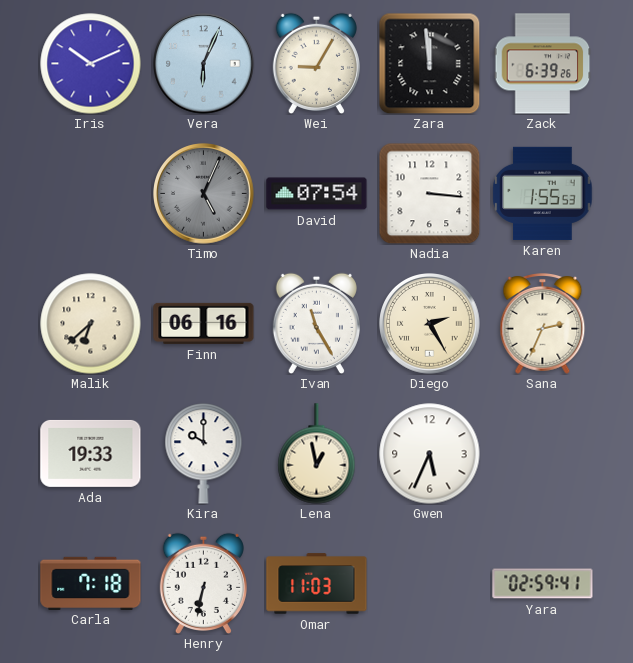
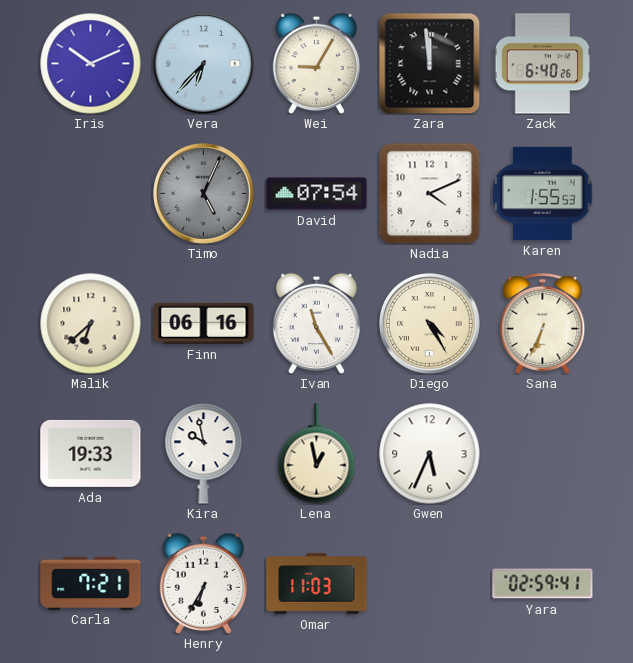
Vera: 6:04 -> 6:37 (204, 64)
Zack: 6:39 -> 6:40 (543, 64)
Nadia: 3:16 -> 4:11 (429, 193)
Diego: 2:25 -> 4:25 (430, 324)
Sana: 2:34 -> 6:34 (543, 324)
Kira: 10:00 -> 9:58 (204, 454)
Carla: 7:18 -> 7:21 (91, 583)
Henry: 6:32 -> 6:35 (203, 583)
